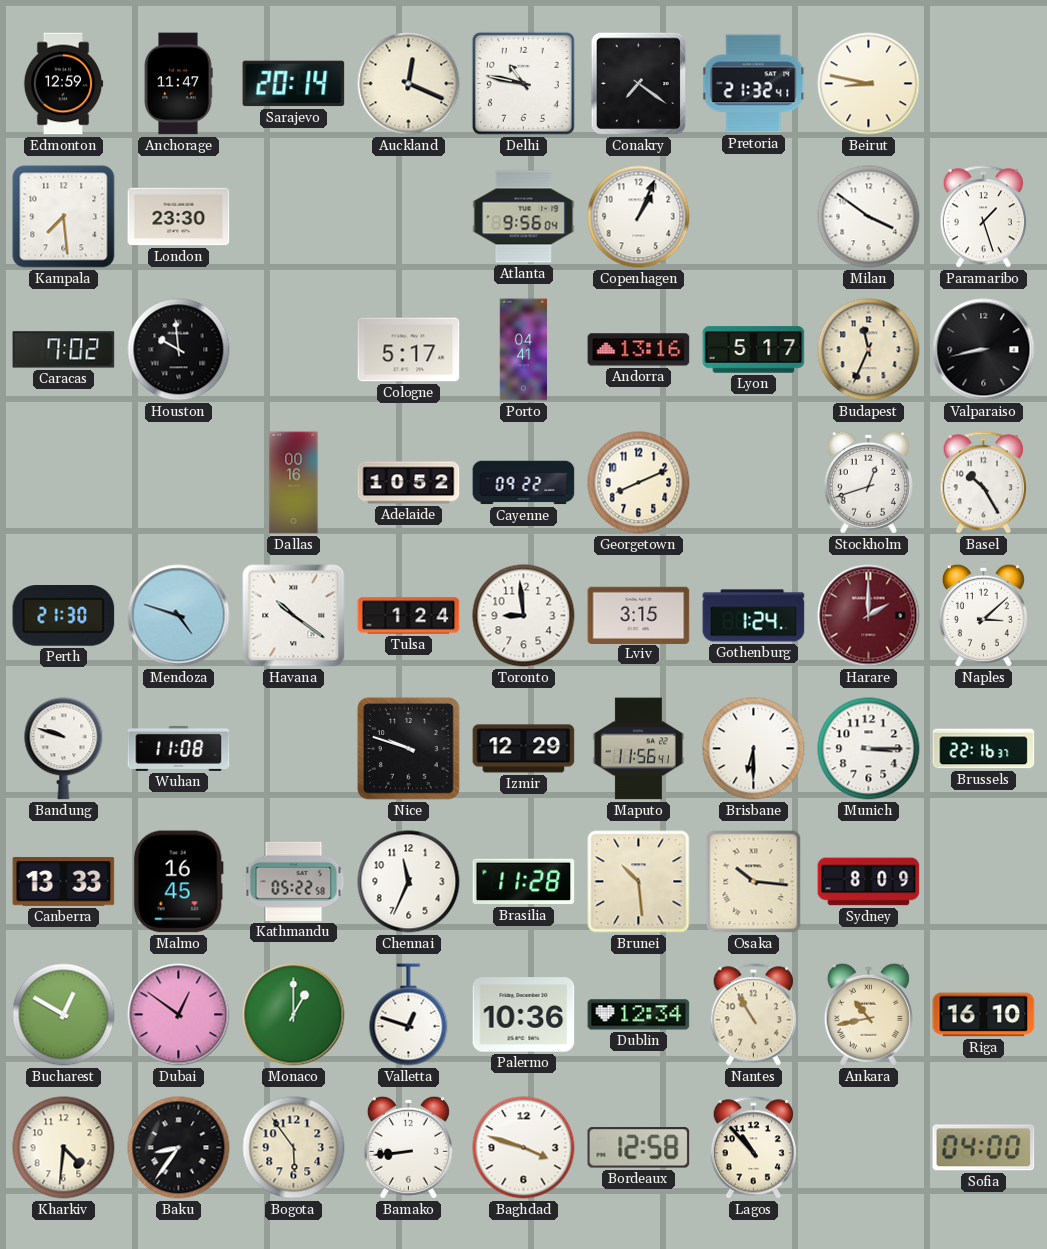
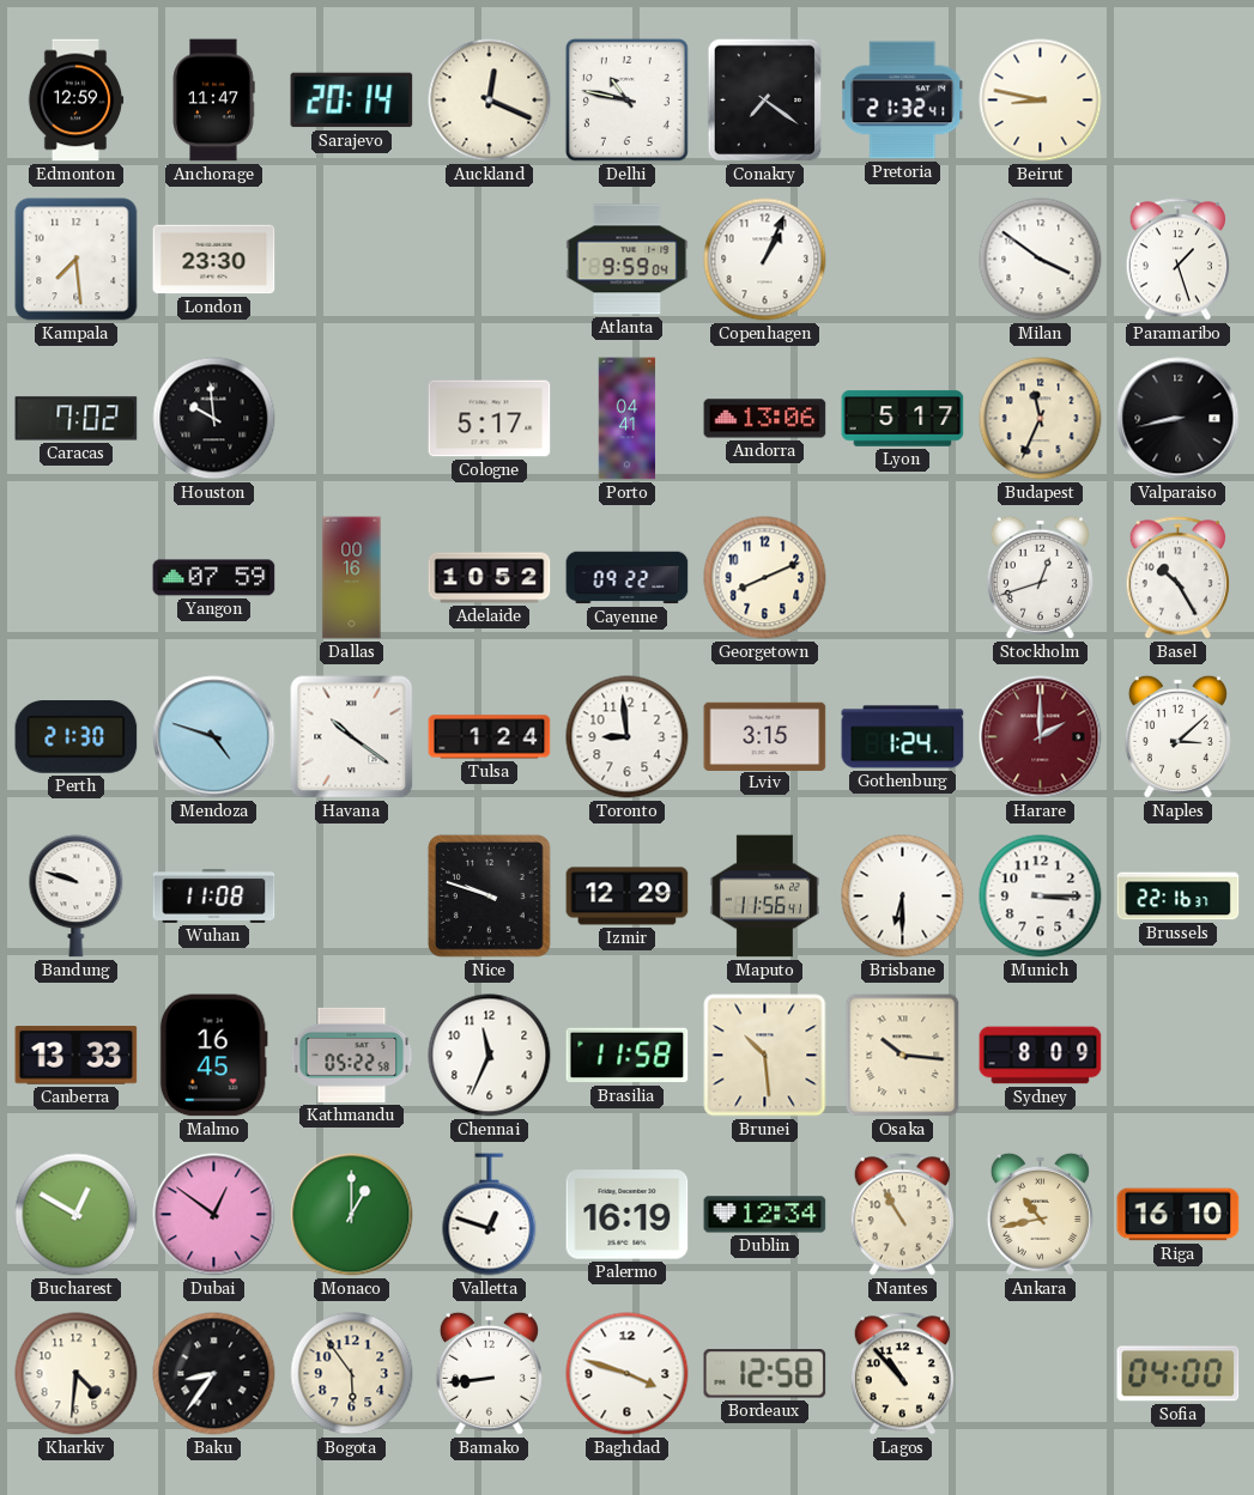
Atlanta: 9:56 -> 9:59 (628, 260)
Andorra: 13:16 -> 13:06 (765, 419)
Yangon: none -> 07:59 (214, 578)
Brasilia: 11:28 -> 11:58 (628, 1056)
Palermo: 10:36 -> 16:19 (628, 1215)
